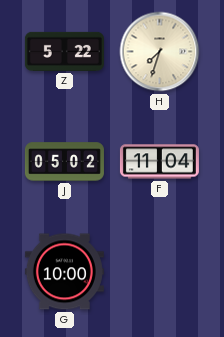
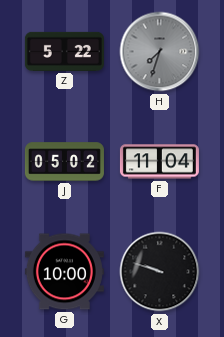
H dial: cream -> grey (160, 52)
X: none -> 9:48 (160, 272)
